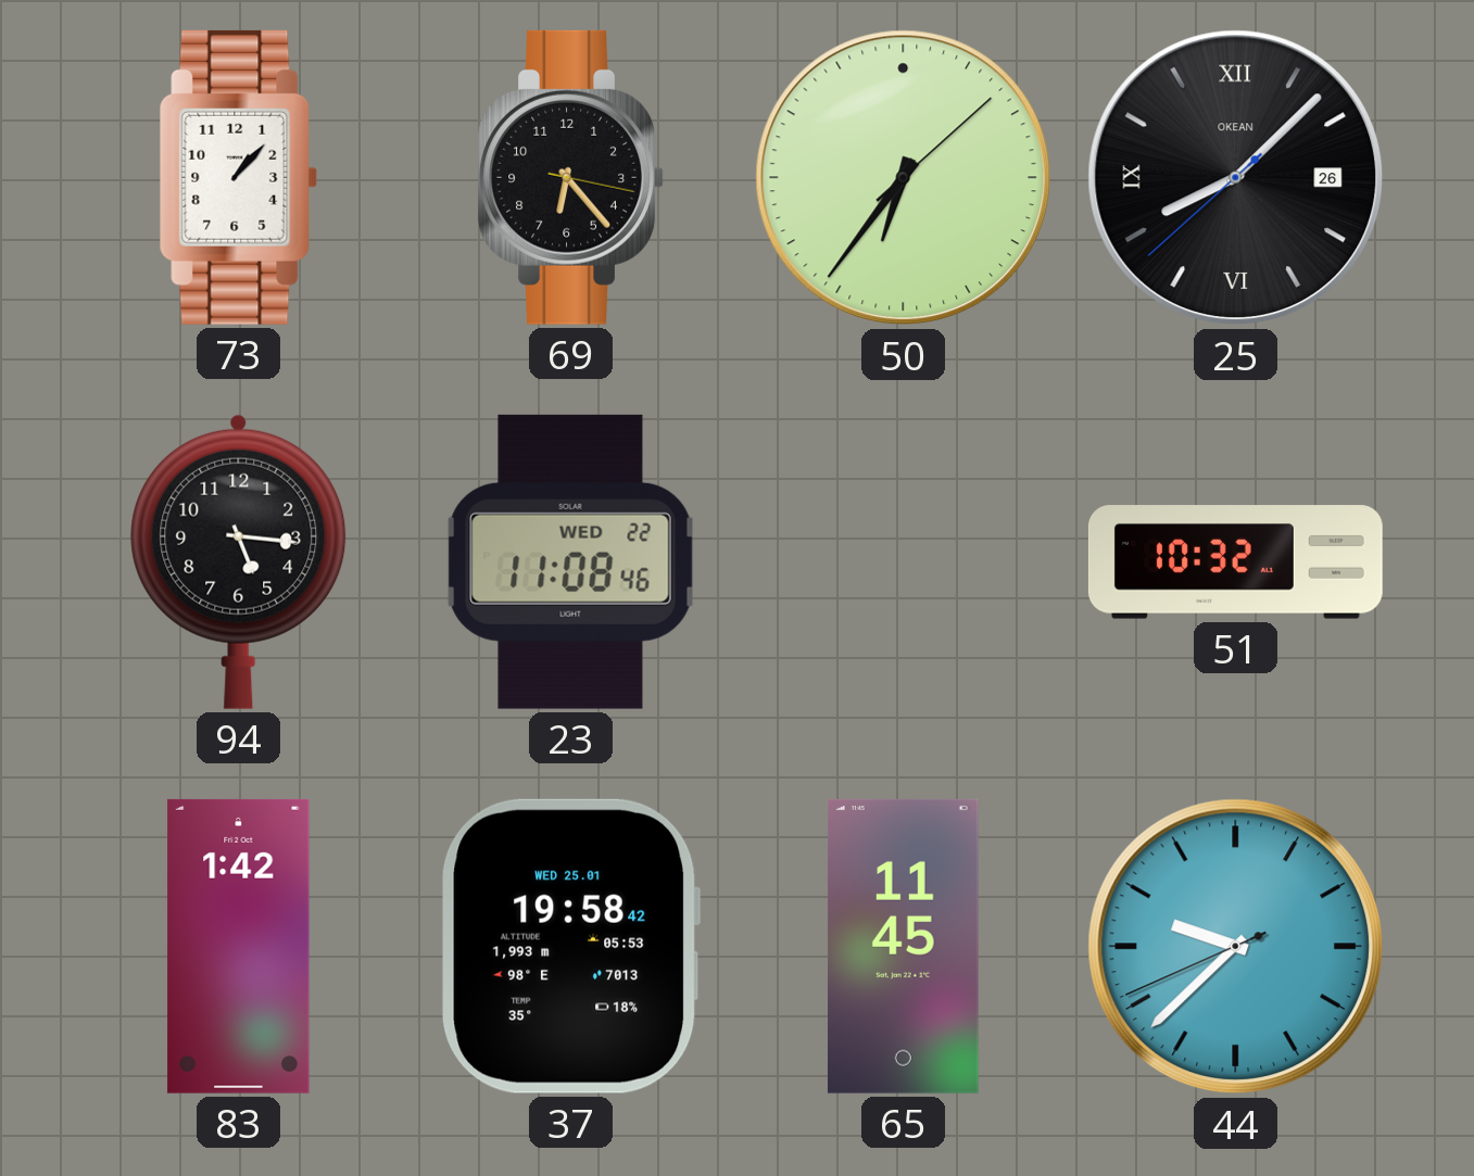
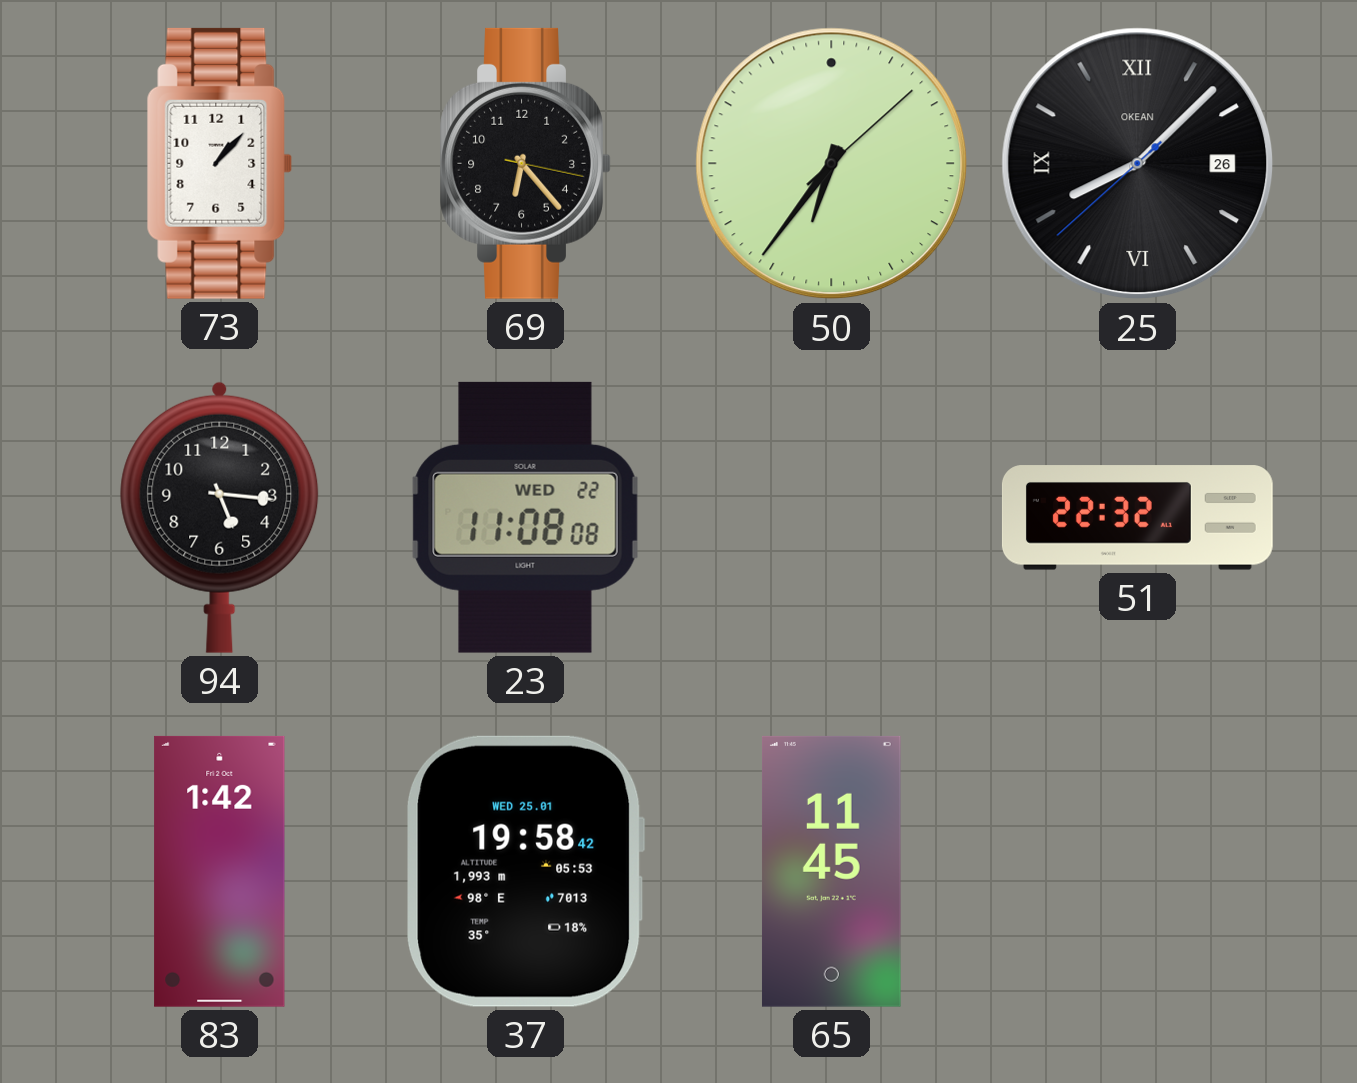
23: 11:08:46 -> 11:08:08 (525, 517)
51: 10:32 -> 22:32 (1137, 518)
44: 9:37 -> none (1236, 947)
